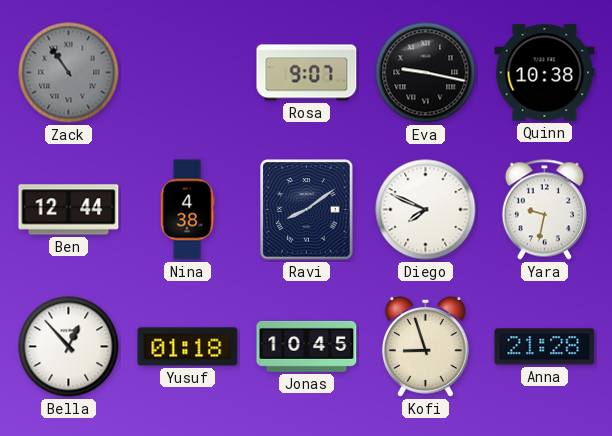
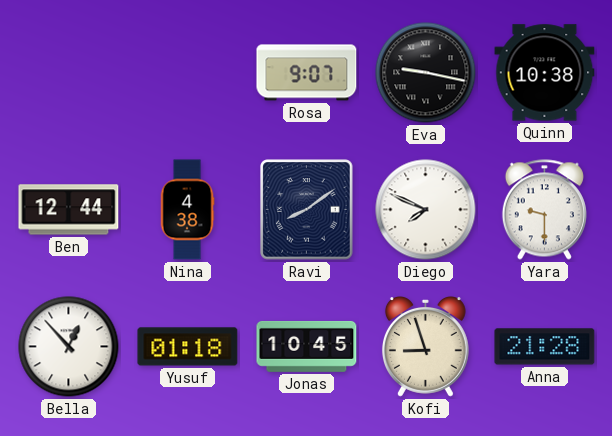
Zack: 10:54 -> none (69, 73)
Yara: 9:32 -> 9:30 (544, 210)
